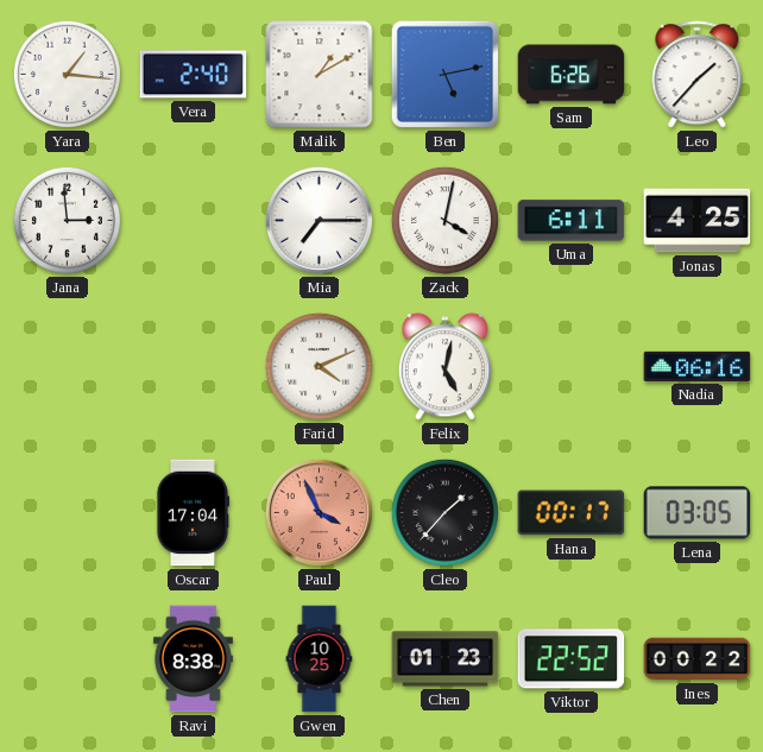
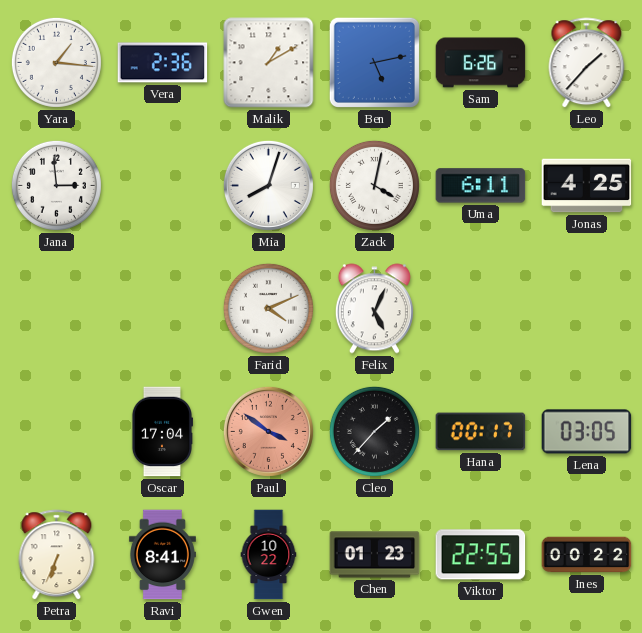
Vera: 2:40 -> 2:36 (163, 63)
Mia: 7:15 -> 8:03 (268, 185)
Felix: 5:02 -> 5:04 (374, 309)
Nadia: 06:16 -> none (698, 366)
Paul: 3:56 -> 3:51 (268, 431)
Petra: none -> 6:34 (57, 555)
Ravi: 8:38 -> 8:41 (162, 555)
Gwen: 10:25 -> 10:22 (269, 555)
Viktor: 22:52 -> 22:55 (481, 555)
